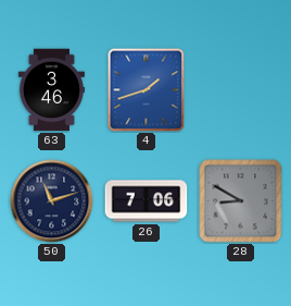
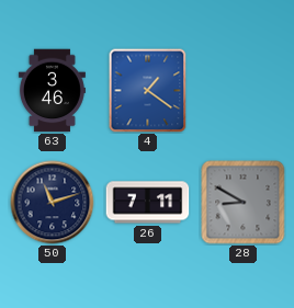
4: 1:42 -> 1:21 (148, 91)
26: 7:06 -> 7:11 (148, 203)
